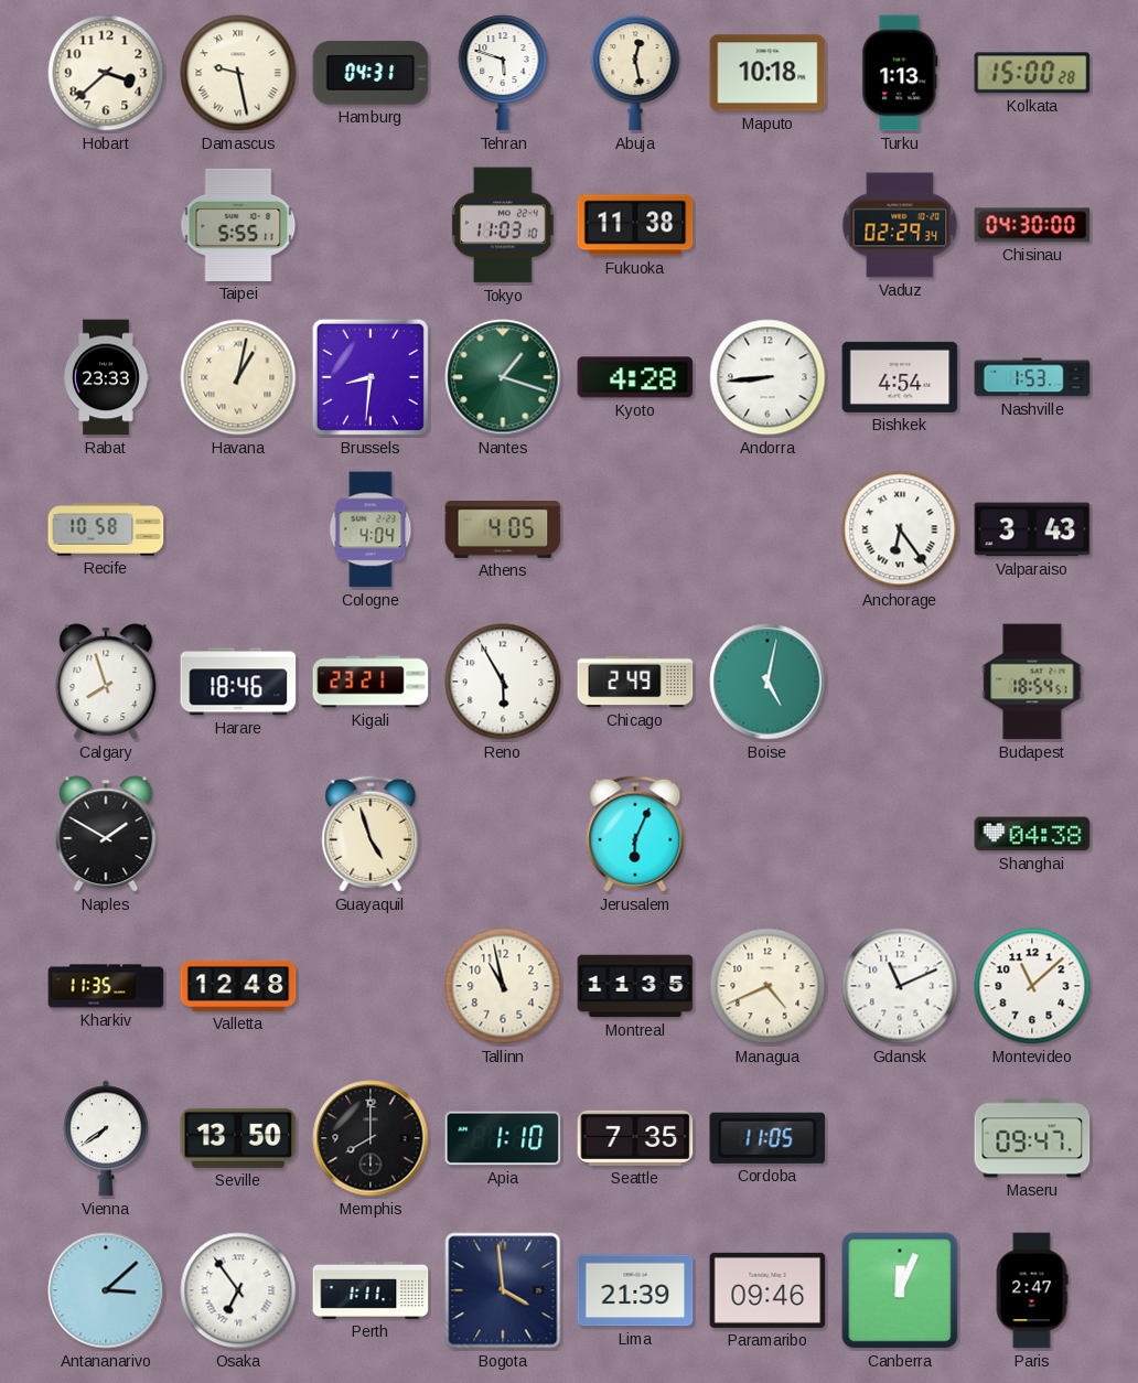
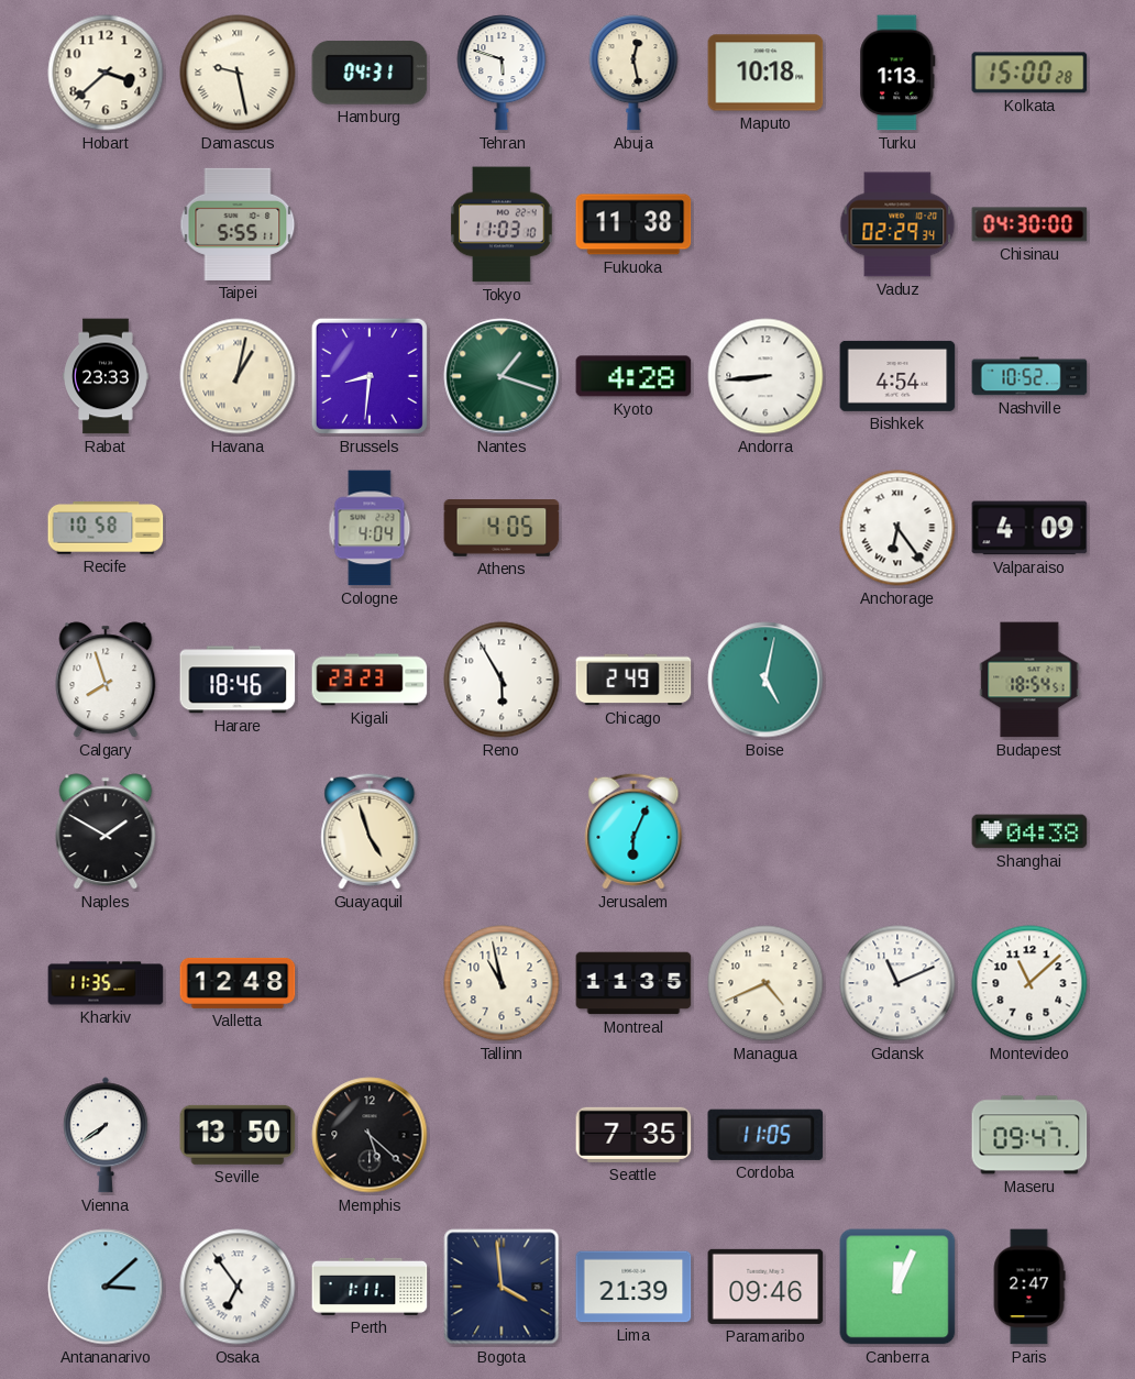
Nashville: 1:53 -> 10:52 (1029, 376)
Valparaiso: 3:43 -> 4:09 (1029, 528)
Kigali: 23:21 -> 23:23 (370, 680)
Memphis: 8:00 -> 5:22 (370, 1135)
Apia: 1:10 -> none (503, 1138)
